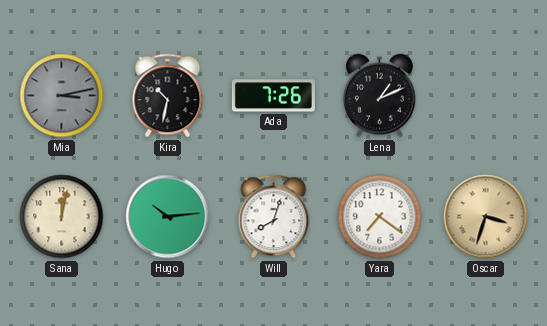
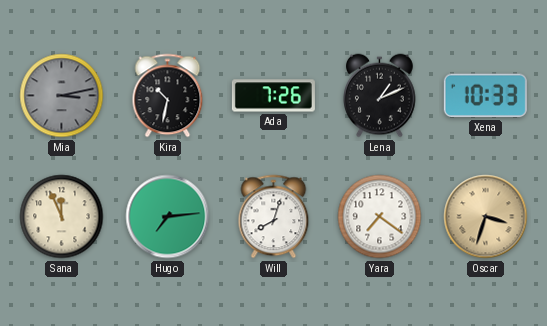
Xena: none -> 10:33 (485, 96)
Sana: 12:02 -> 11:56 (62, 217)
Hugo: 10:14 -> 7:14 (168, 217)
